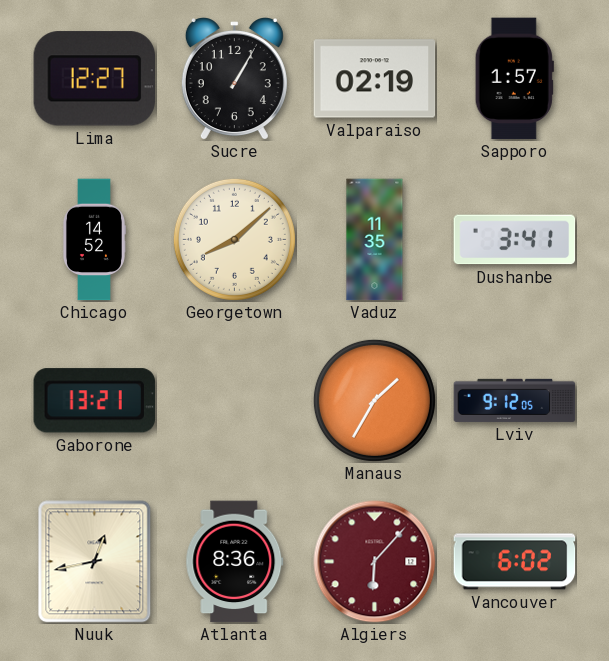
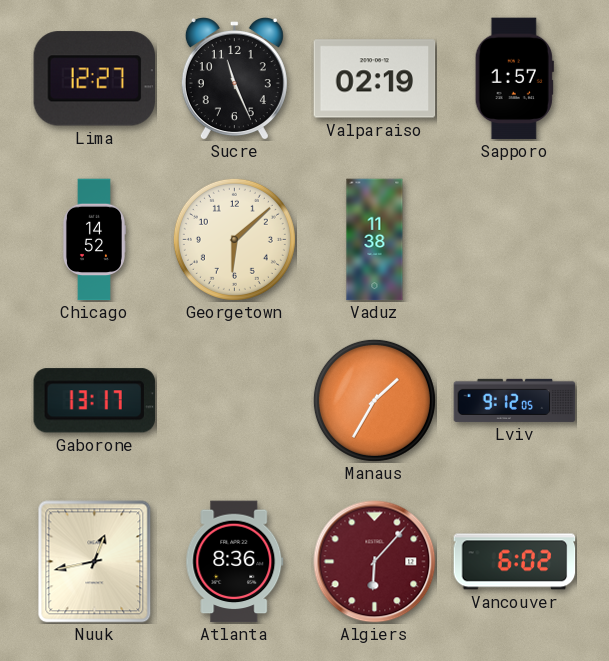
Sucre: 1:05 -> 11:26 (234, 79)
Georgetown: 8:08 -> 6:08 (234, 239)
Vaduz: 11:35 -> 11:38 (375, 240)
Dushanbe: 3:41 -> none (515, 240)
Gaborone: 13:21 -> 13:17 (94, 401)
